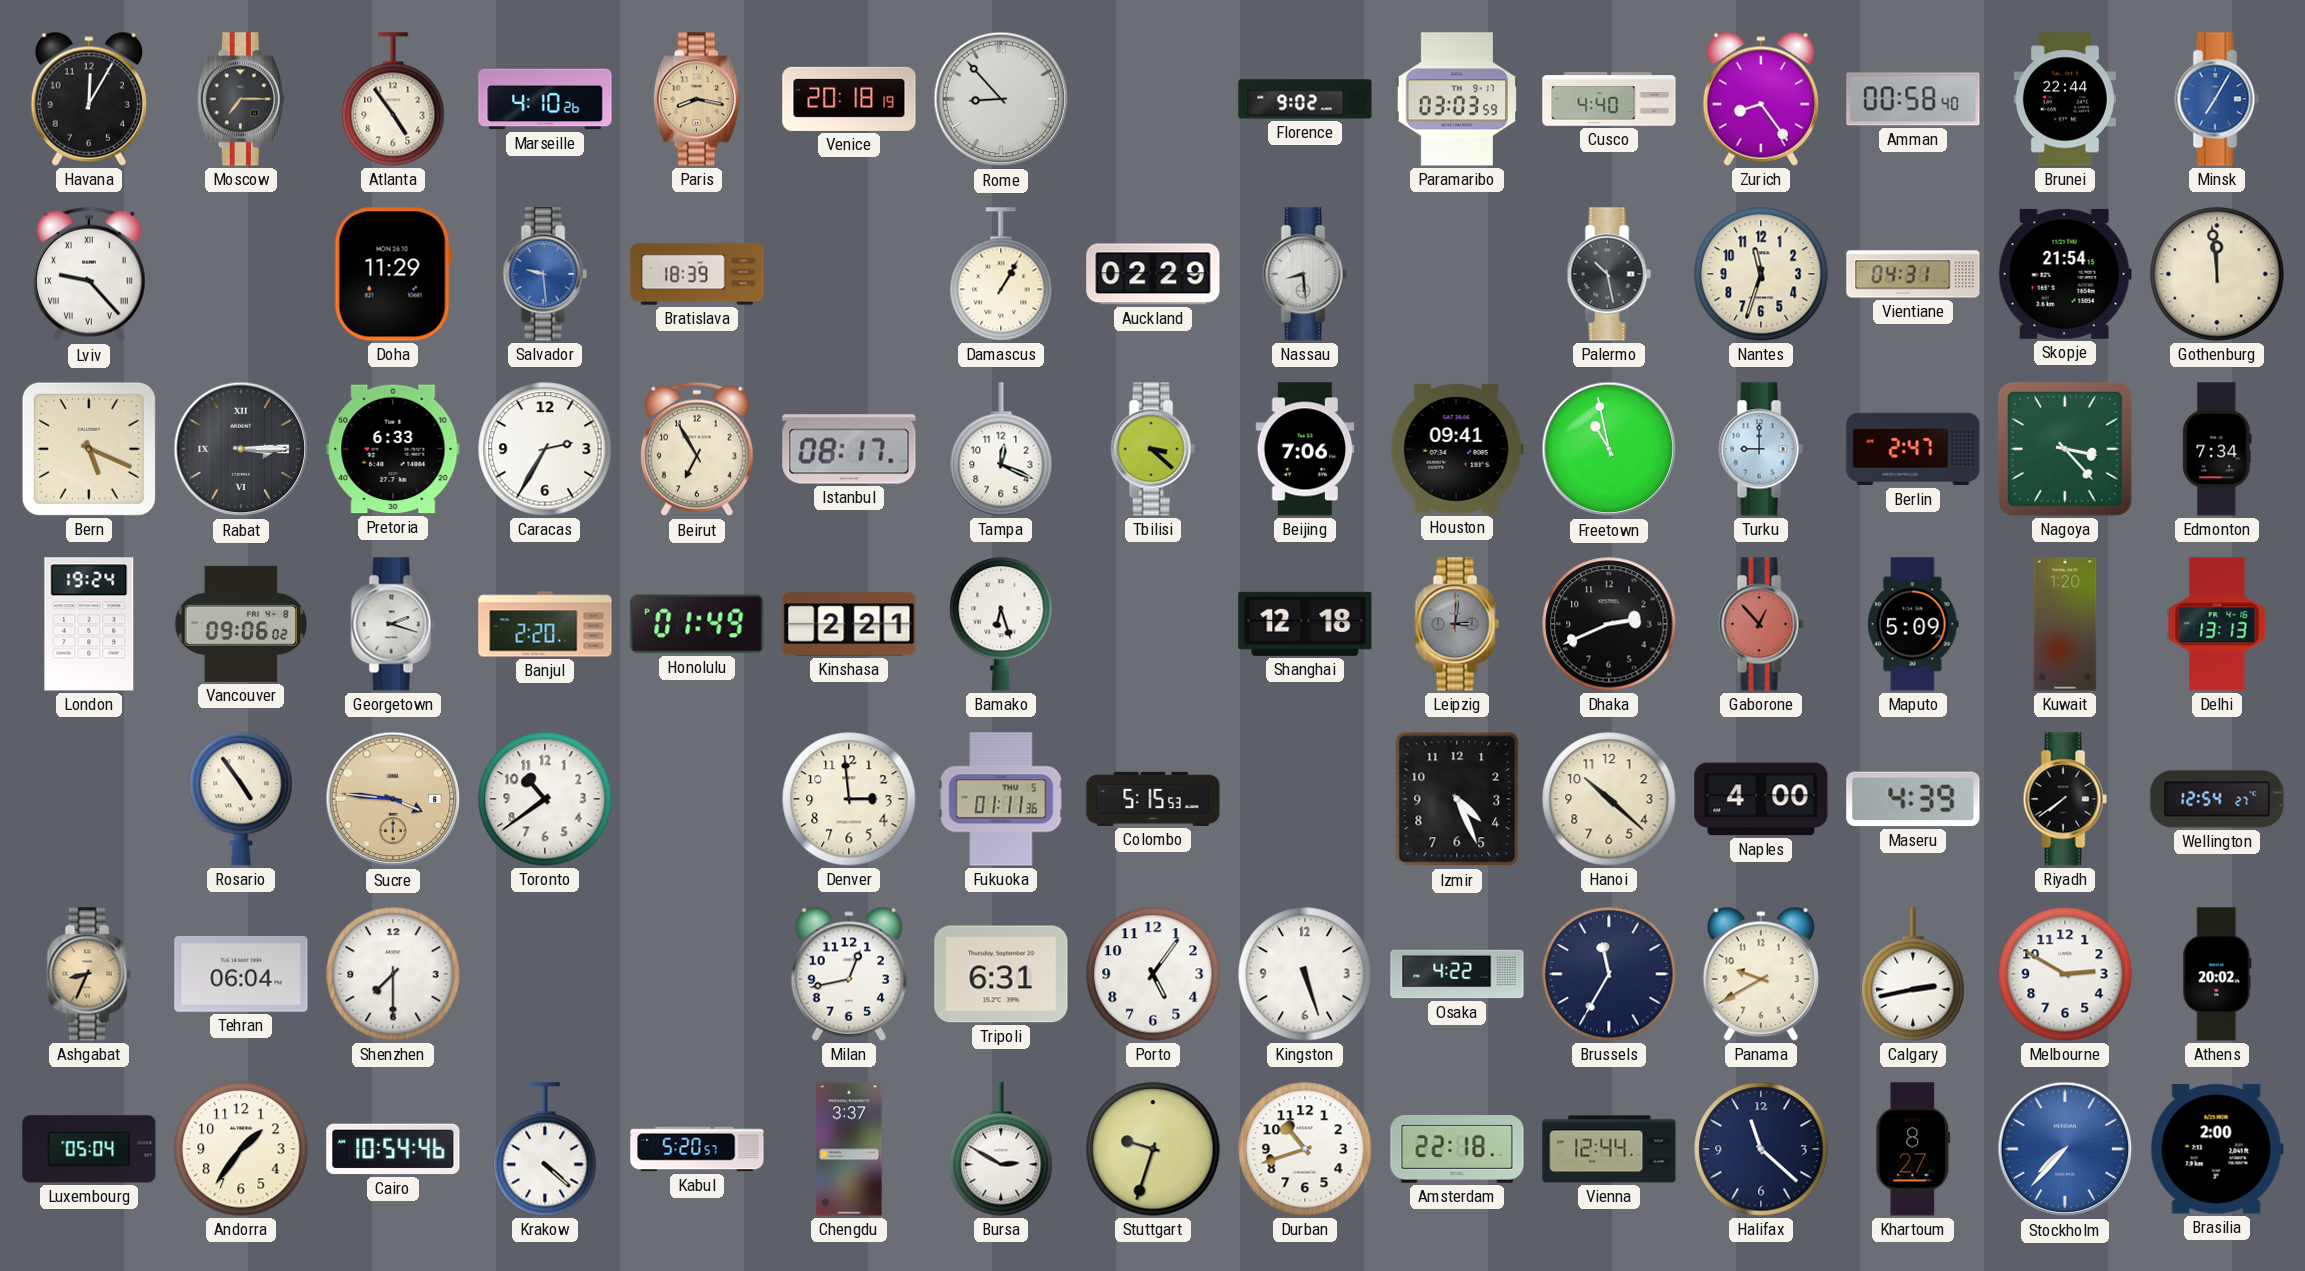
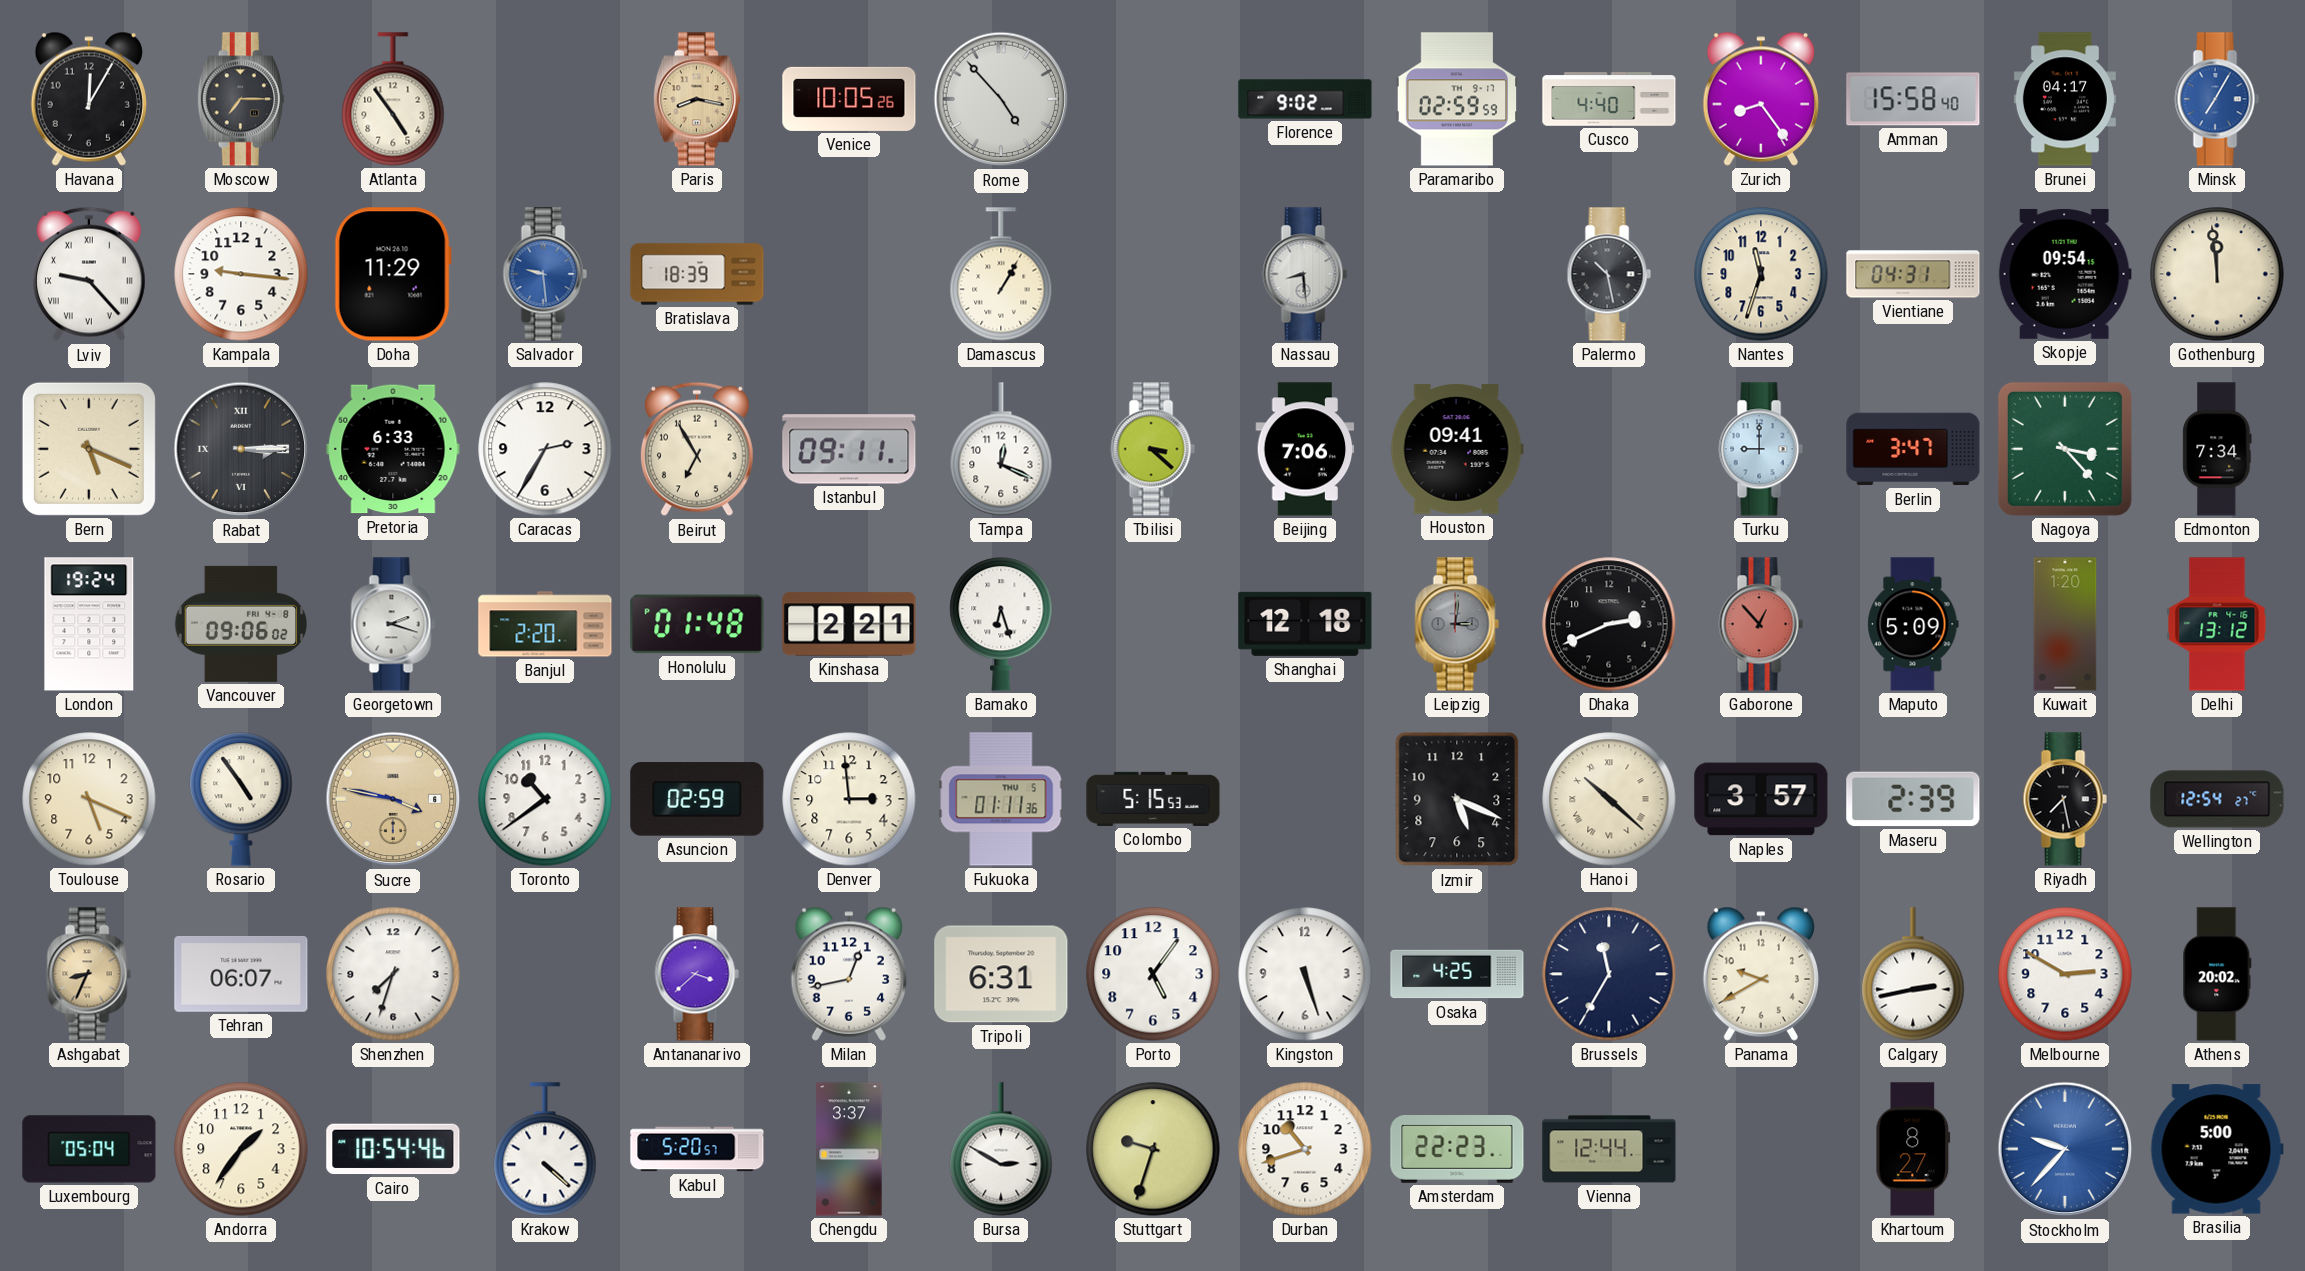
Marseille: 4:10 -> none (545, 99)
Venice: 20:18 -> 10:05 (849, 99)
Rome: 8:53 -> 4:53 (1001, 99)
Paramaribo: 03:03 -> 02:59 (1457, 99)
Amman: 00:58 -> 15:58 (1913, 99)
Brunei: 22:44 -> 04:17 (2065, 99)
Kampala: none -> 9:16 (241, 274)
Auckland: 02:29 -> none (1153, 274)
Skopje: 21:54 -> 09:54 (2065, 274)
Istanbul: 08:17 -> 09:11 (849, 449)
Freetown: 10:58 -> none (1609, 449)
Berlin: 2:47 -> 3:47 (1913, 449)
Honolulu: 01:49 -> 01:48 (697, 624)
Delhi: 13:13 -> 13:12 (2217, 624)
Toulouse: none -> 5:19 (89, 799)
Sucre: 3:46 -> 3:47 (393, 799)
Asuncion: none -> 02:59 (697, 799)
Izmir: 4:26 -> 5:19 (1457, 799)
Hanoi numerals: Arabic -> Roman (1609, 799)
Naples: 4:00 -> 3:57 (1761, 799)
Maseru: 4:39 -> 2:39 (1913, 799)
Riyadh: 7:39 -> 7:28 (2065, 799)
Tehran: 06:04 -> 06:07 (241, 974)
Shenzhen: 7:30 -> 7:33 (393, 974)
Antananarivo: none -> 3:38 (697, 974)
Osaka: 4:22 -> 4:25 (1457, 974)
Amsterdam: 22:18 -> 22:23 (1457, 1150)
Halifax: 11:22 -> none (1761, 1149)
Stockholm: 7:37 -> 9:37 (2065, 1149)
Brasilia: 2:00 -> 5:00 (2217, 1149)
